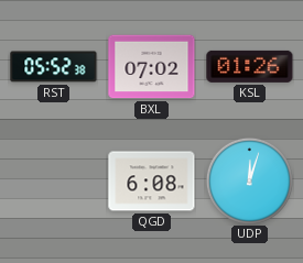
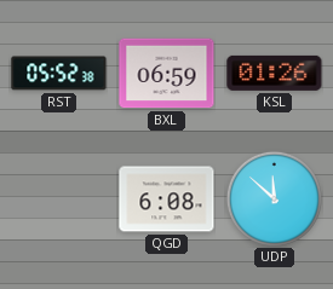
BXL: 07:02 -> 06:59 (167, 74)
UDP: 12:03 -> 11:52 (274, 198)
